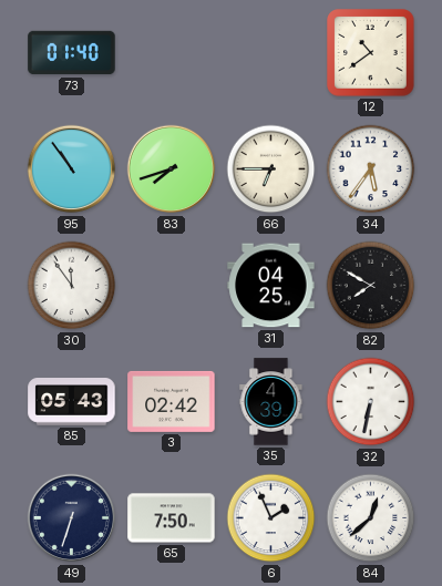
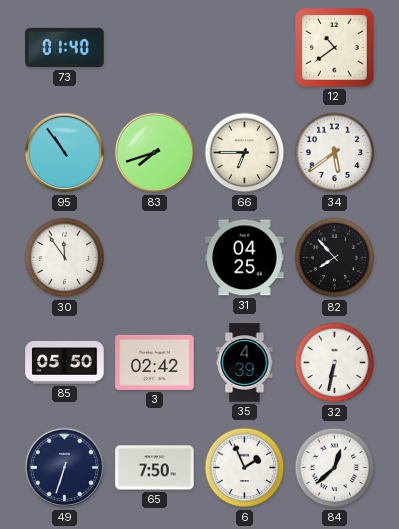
34: 5:36 -> 5:39 (335, 153)
82: 7:50 -> 7:53 (335, 258)
85: 05:43 -> 05:50 (65, 363)
